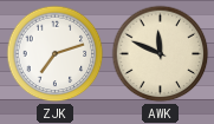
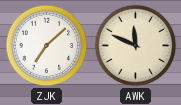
ZJK: 7:12 -> 7:08 (47, 46)
